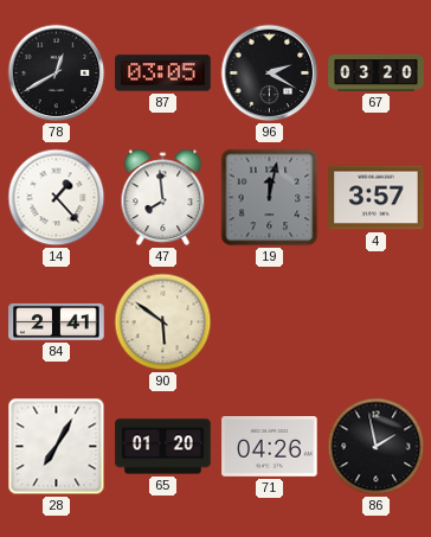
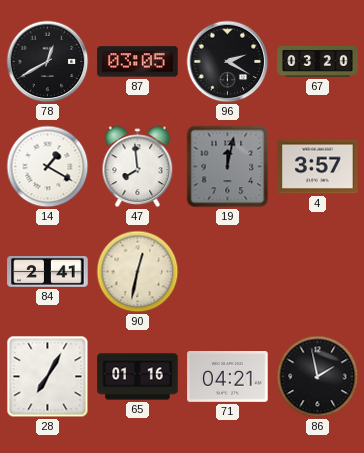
14: 1:23 -> 1:20 (48, 167)
90: 5:51 -> 12:32 (138, 272)
65: 01:20 -> 01:16 (138, 377)
71: 04:26 -> 04:21 (228, 377)
